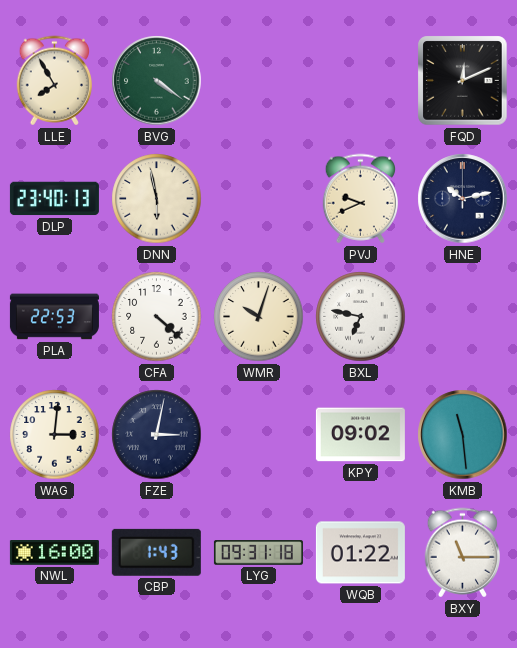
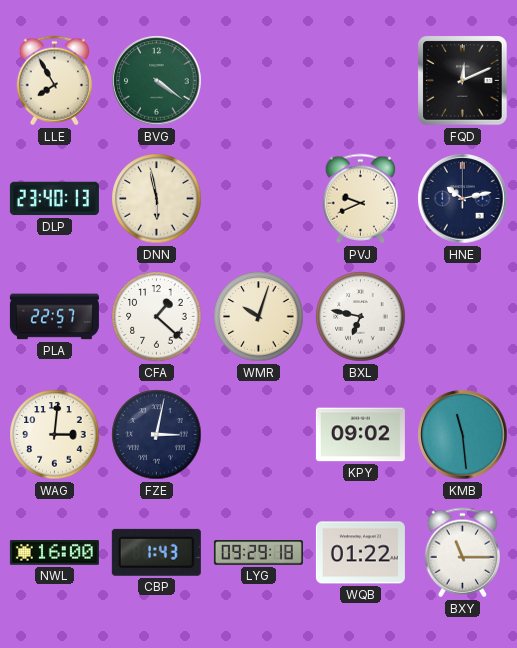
PLA: 22:53 -> 22:57 (54, 317)
CFA: 4:22 -> 1:22 (157, 317)
LYG: 09:31 -> 09:29 (258, 553)
